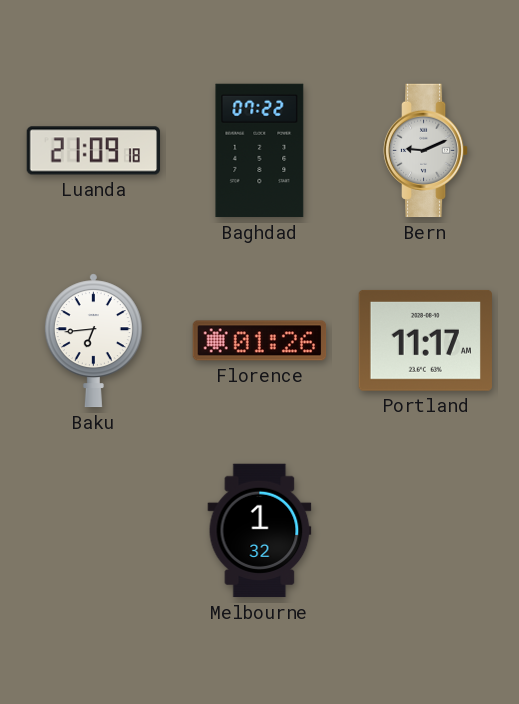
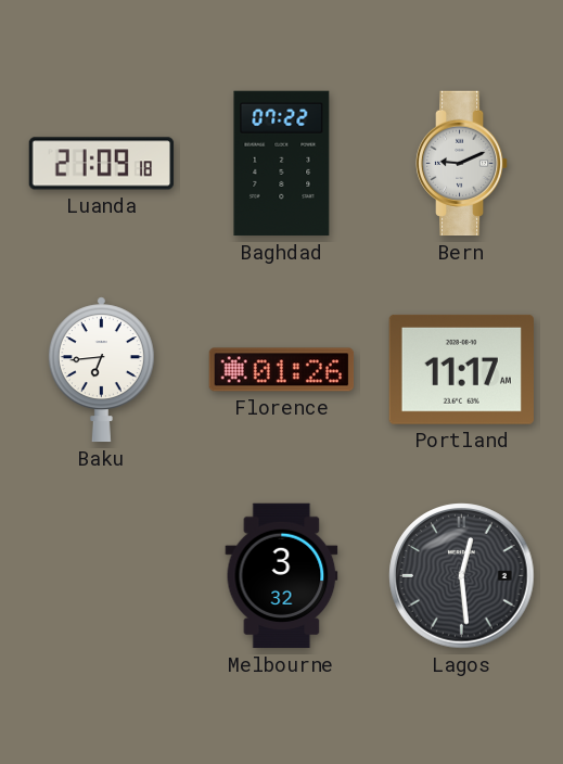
Melbourne: 1:32 -> 3:32 (282, 576)
Lagos: none -> 12:29 (462, 576)
